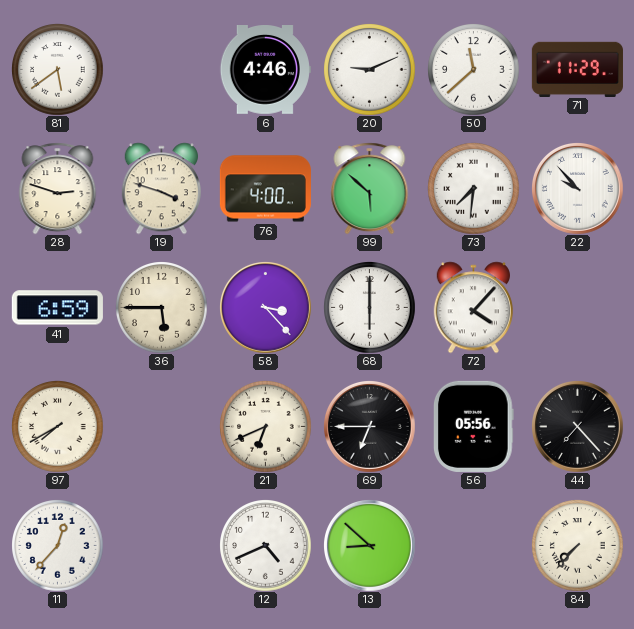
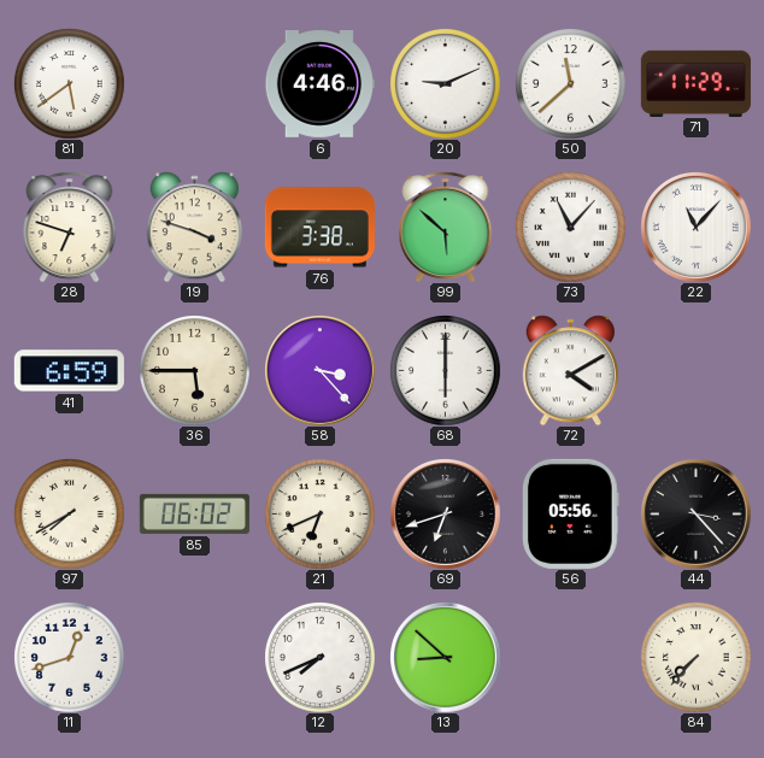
28: 2:48 -> 6:48 (70, 227)
76: 4:00 -> 3:38 (319, 228)
73: 7:31 -> 11:07 (570, 227)
22: 9:53 -> 11:07 (697, 228)
72: 4:07 -> 4:10 (570, 370)
85: none -> 06:02 (194, 513)
69: 6:45 -> 6:42 (446, 515)
44: 7:23 -> 3:23 (697, 515)
11: 12:37 -> 12:42 (69, 657)
12: 4:41 -> 7:41 (319, 657)
